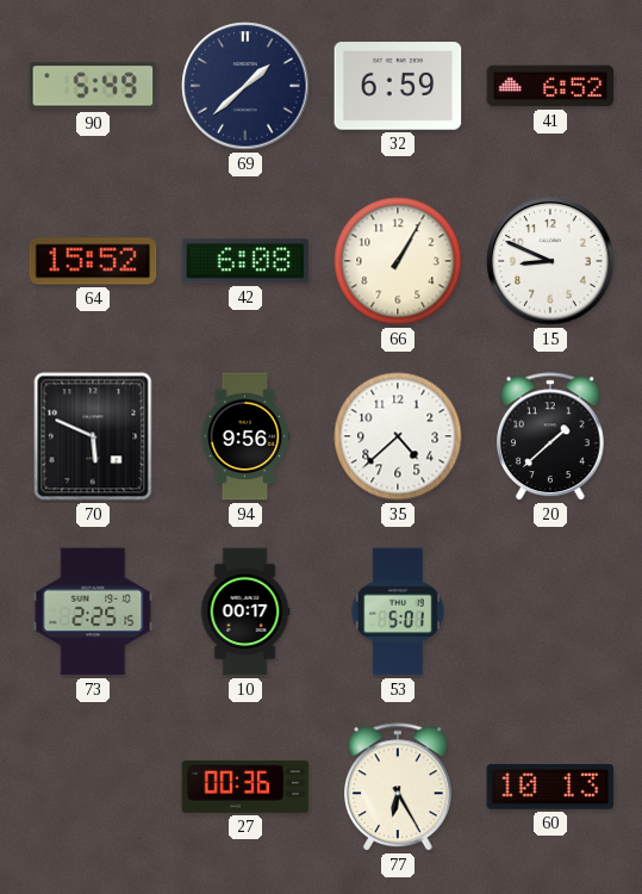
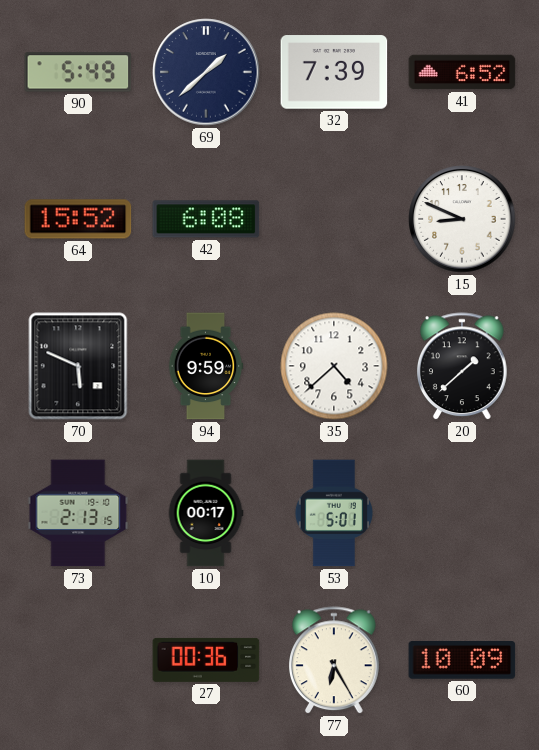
32: 6:59 -> 7:39 (334, 72)
66: 1:05 -> none (398, 261)
94: 9:56 -> 9:59 (206, 366)
73: 2:25 -> 2:13 (78, 513)
60: 10:13 -> 10:09 (462, 661)
